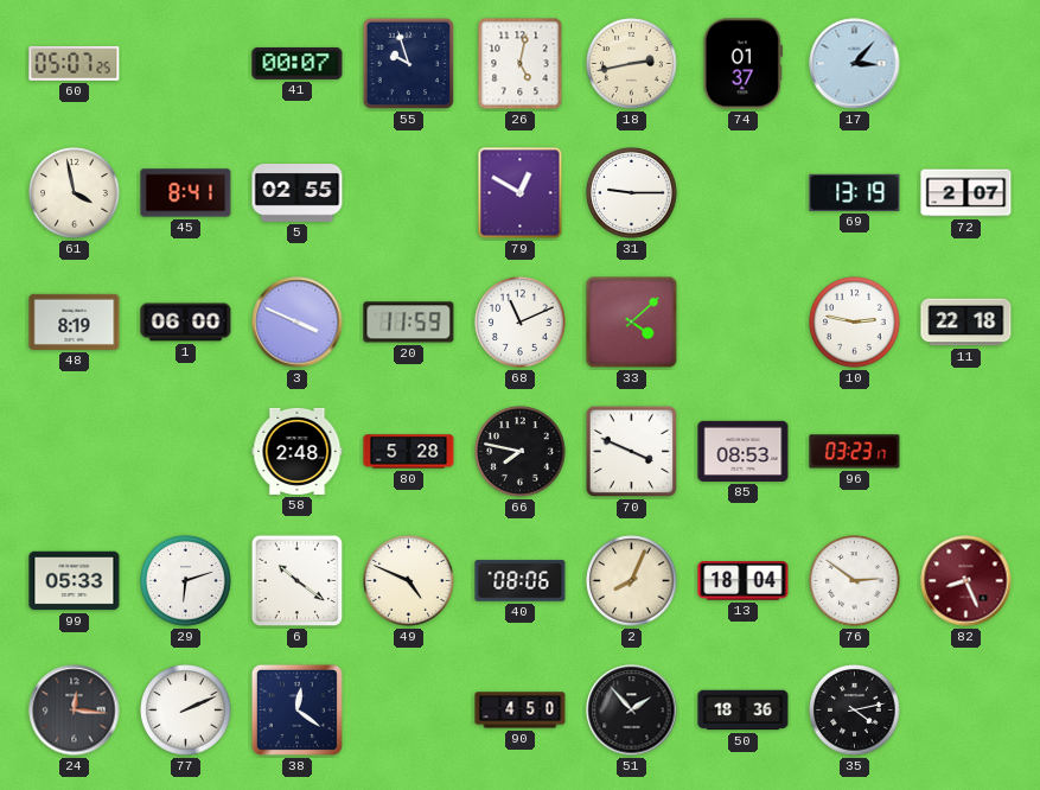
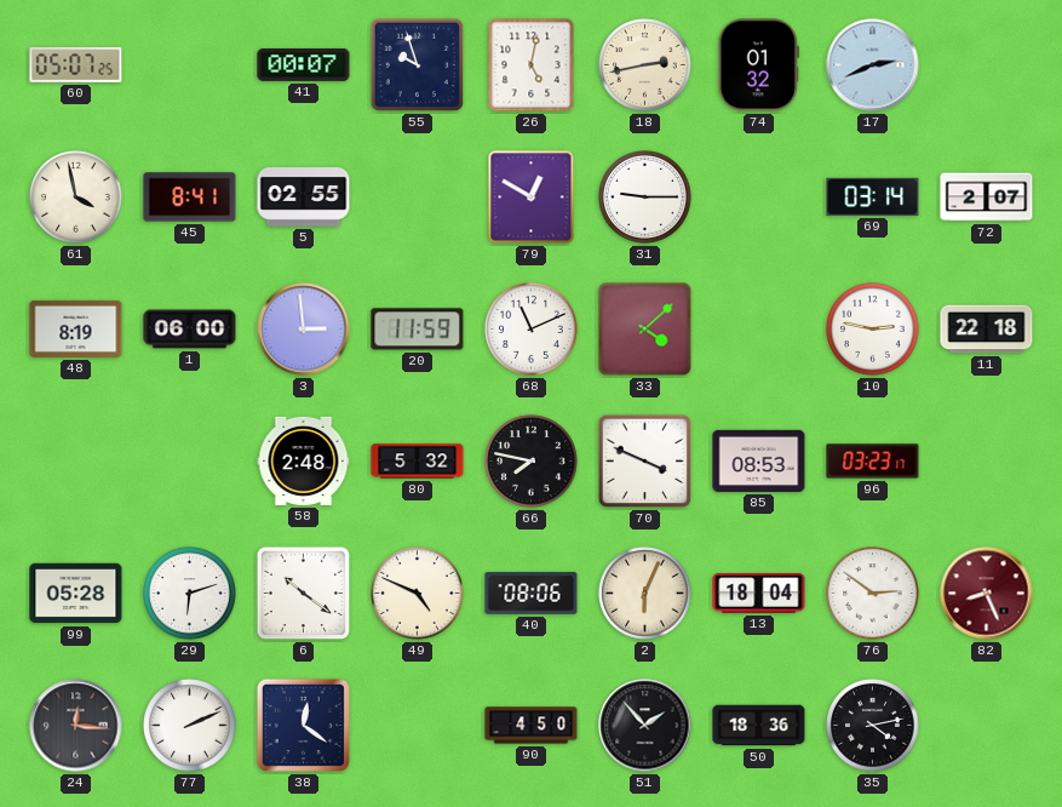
74: 01:37 -> 01:32 (758, 65)
17: 3:07 -> 2:41 (873, 65)
69: 13:19 -> 03:14 (873, 196)
3: 3:49 -> 2:59 (304, 330)
80: 5:28 -> 5:32 (418, 462)
99: 05:33 -> 05:28 (76, 594)
2: 8:04 -> 6:04 (645, 594)
